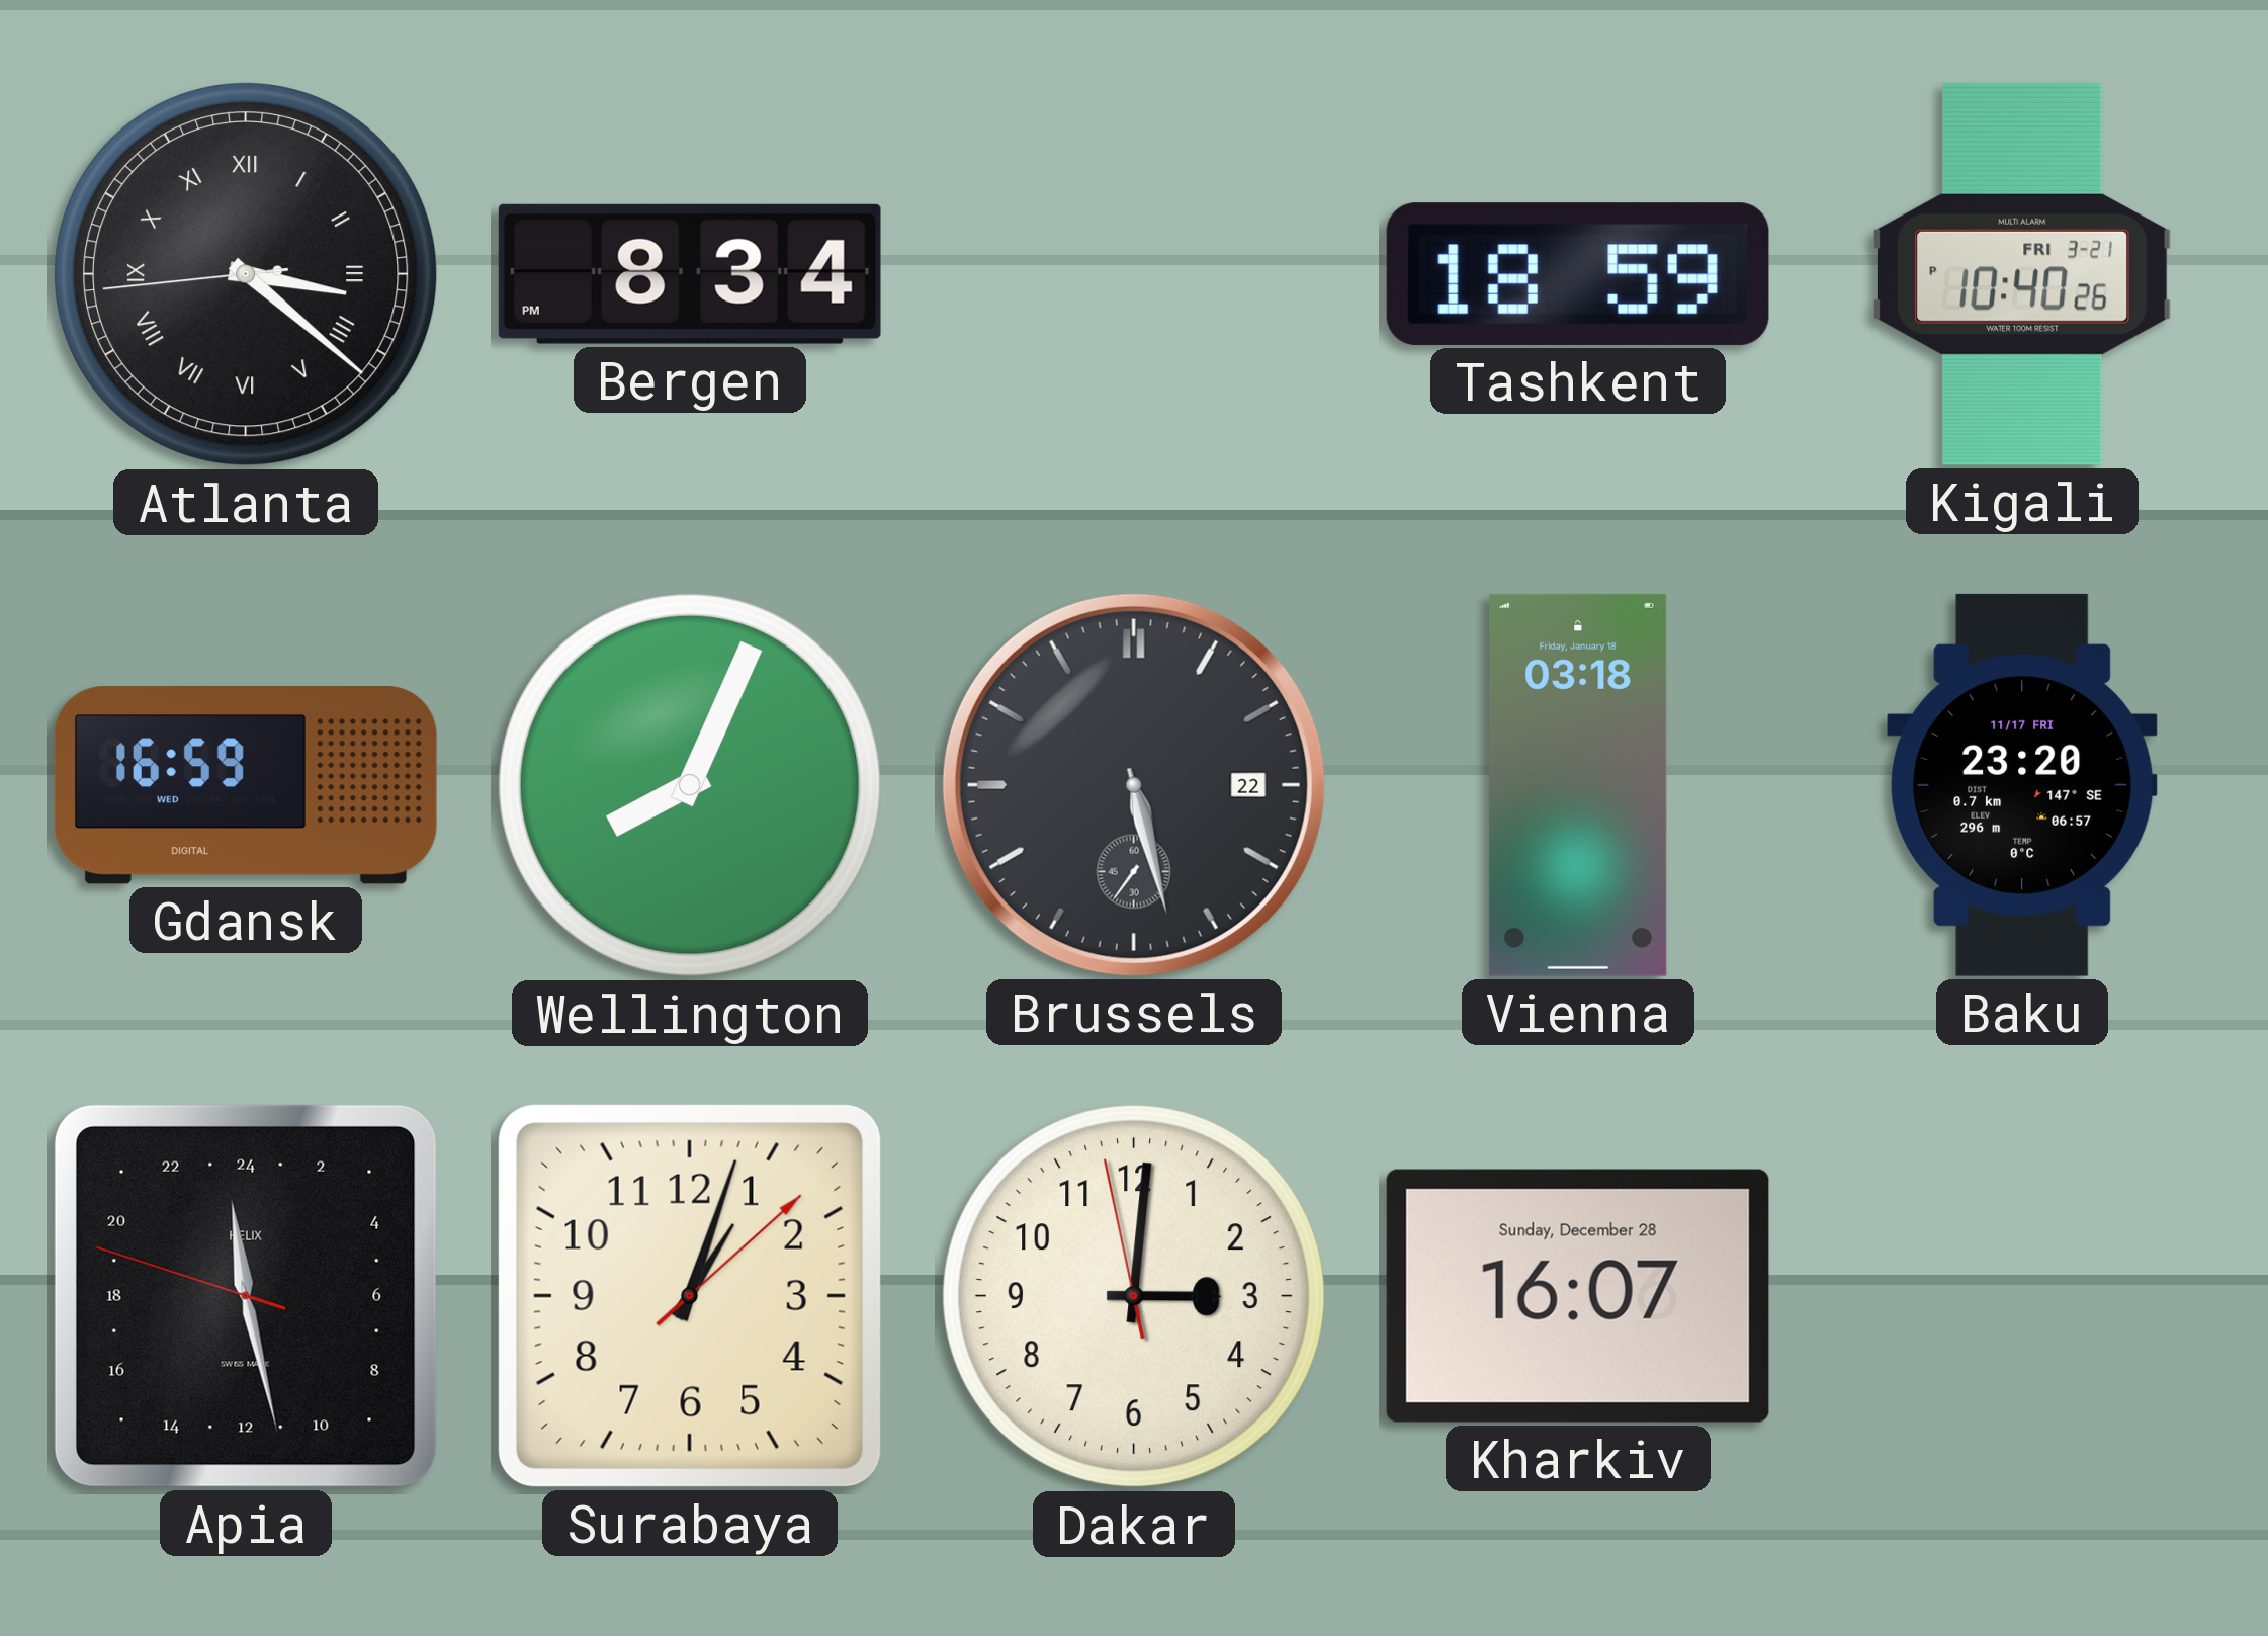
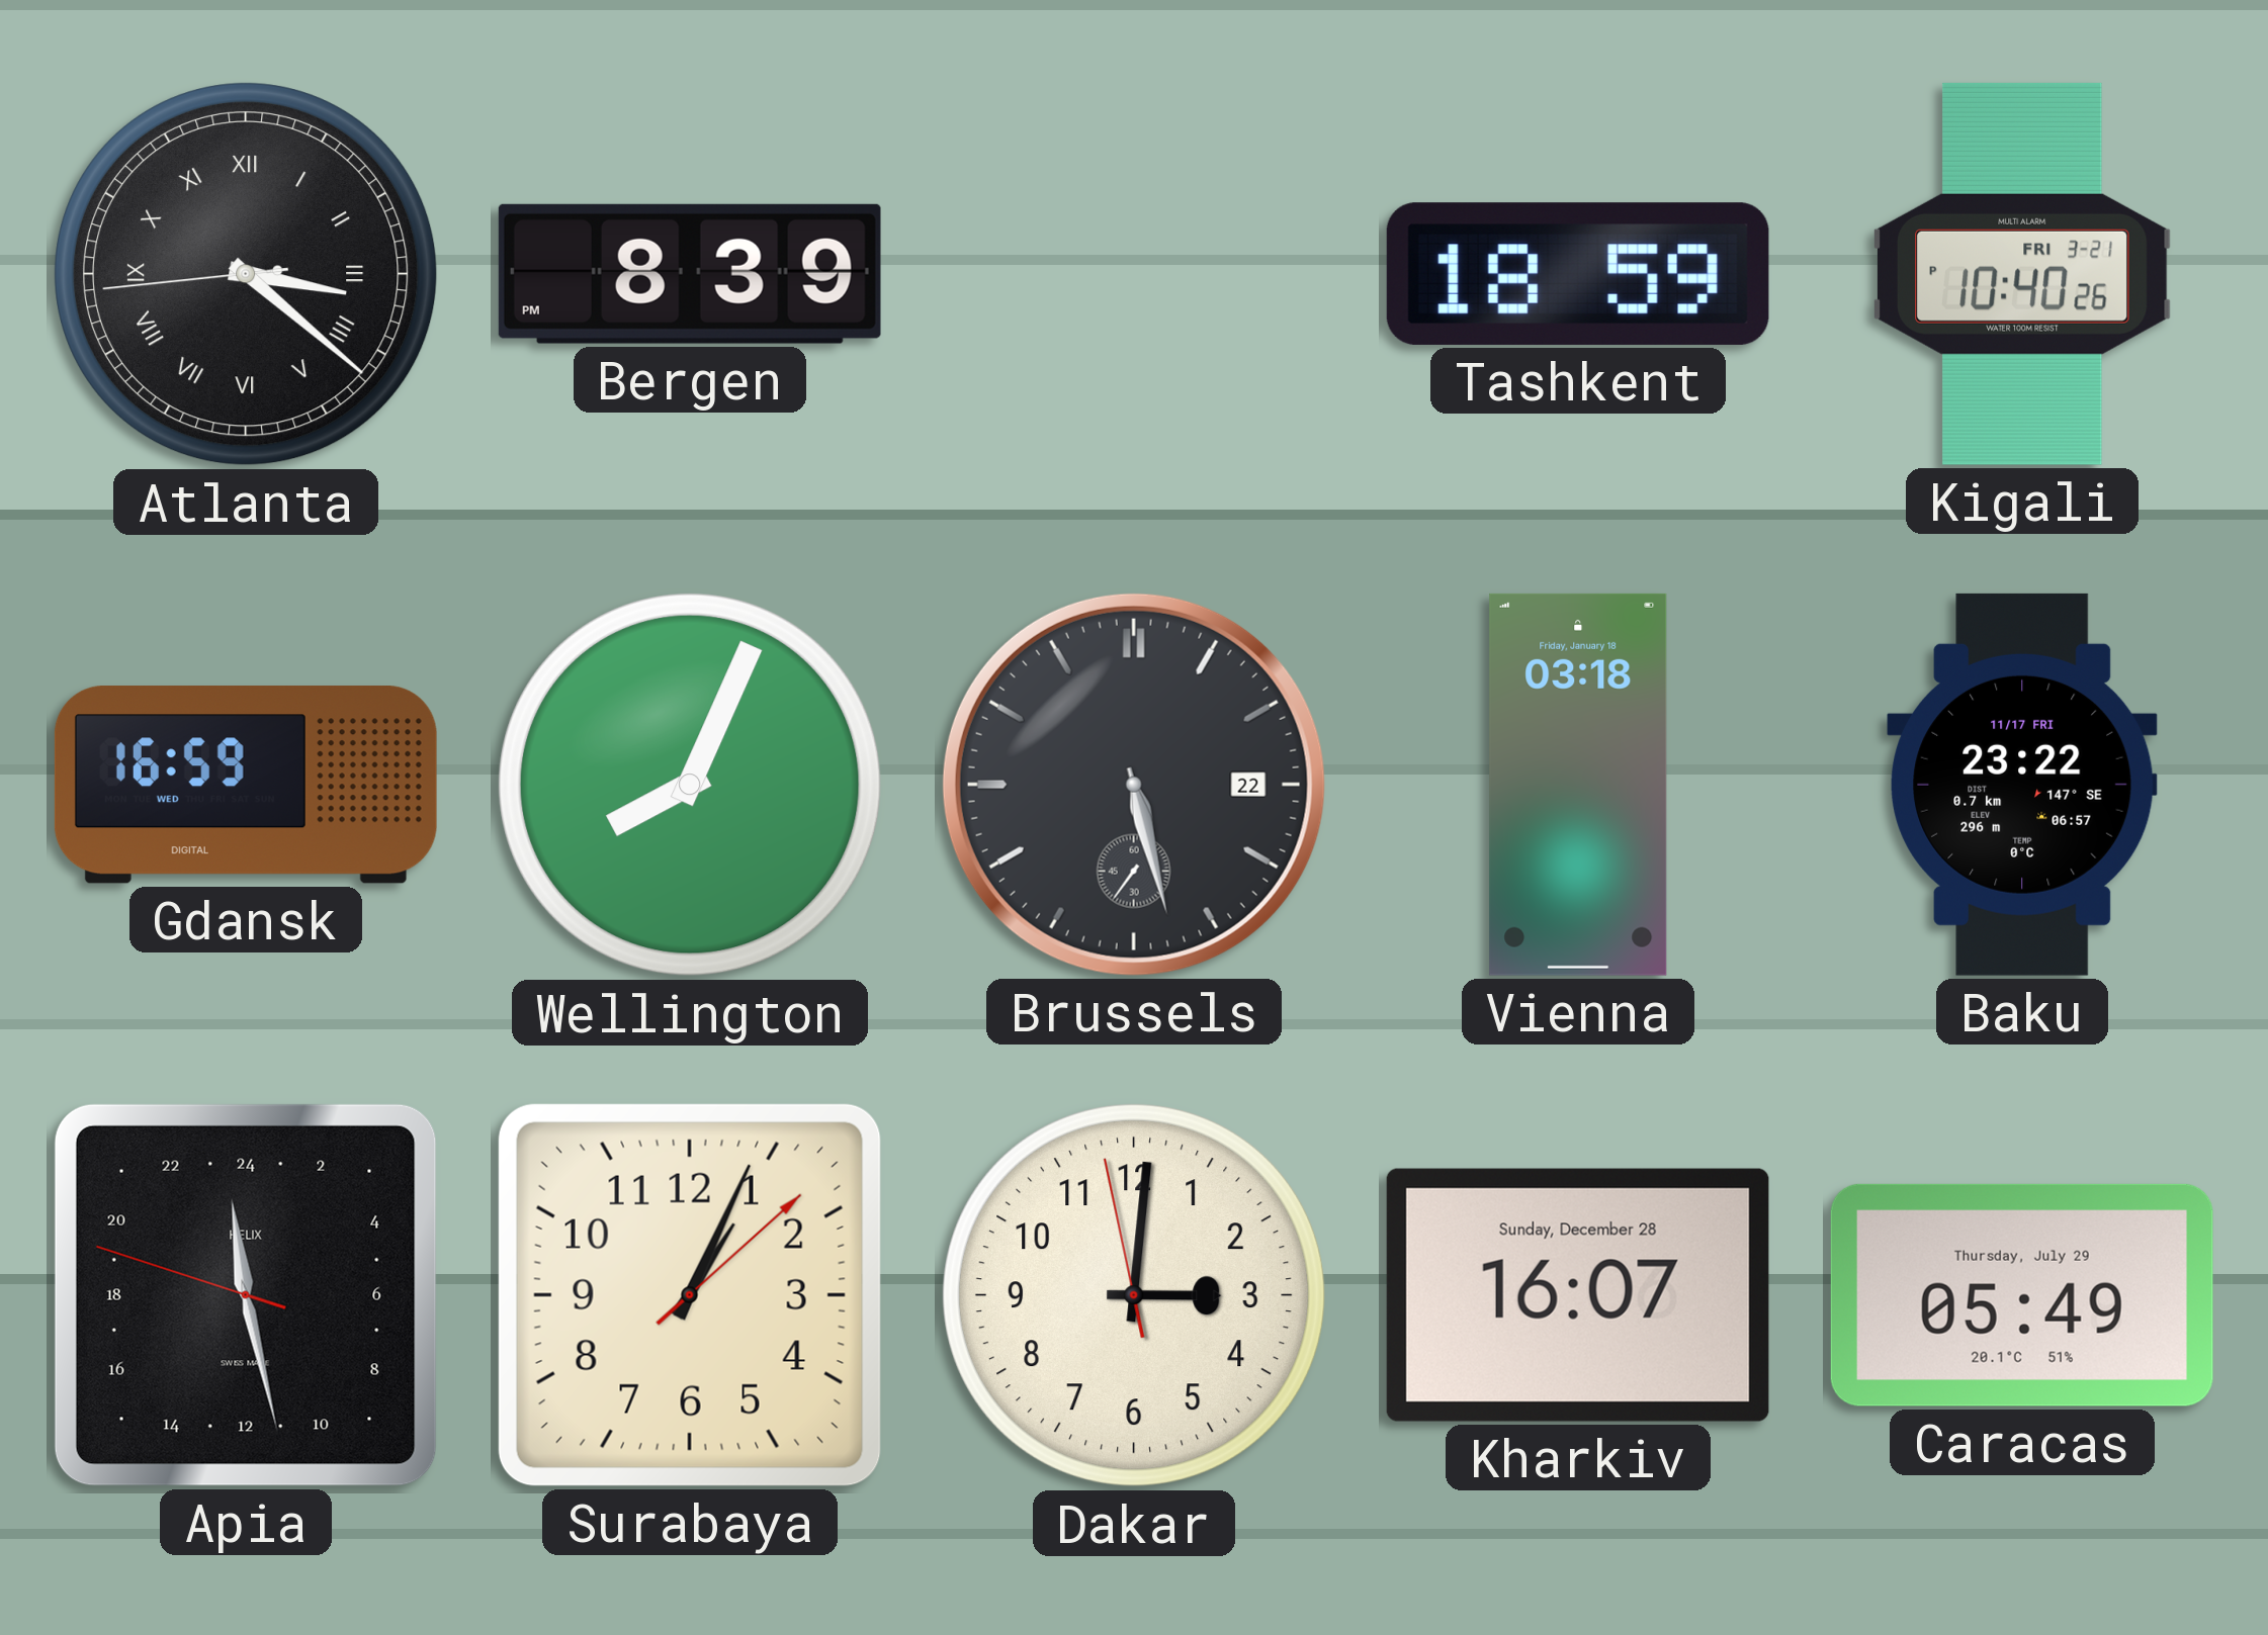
Bergen: 8:34 -> 8:39 (690, 274)
Baku: 23:20 -> 23:22 (2022, 785)
Surabaya: 1:03 -> 1:04 (690, 1295)
Caracas: none -> 05:49 (2022, 1295)
